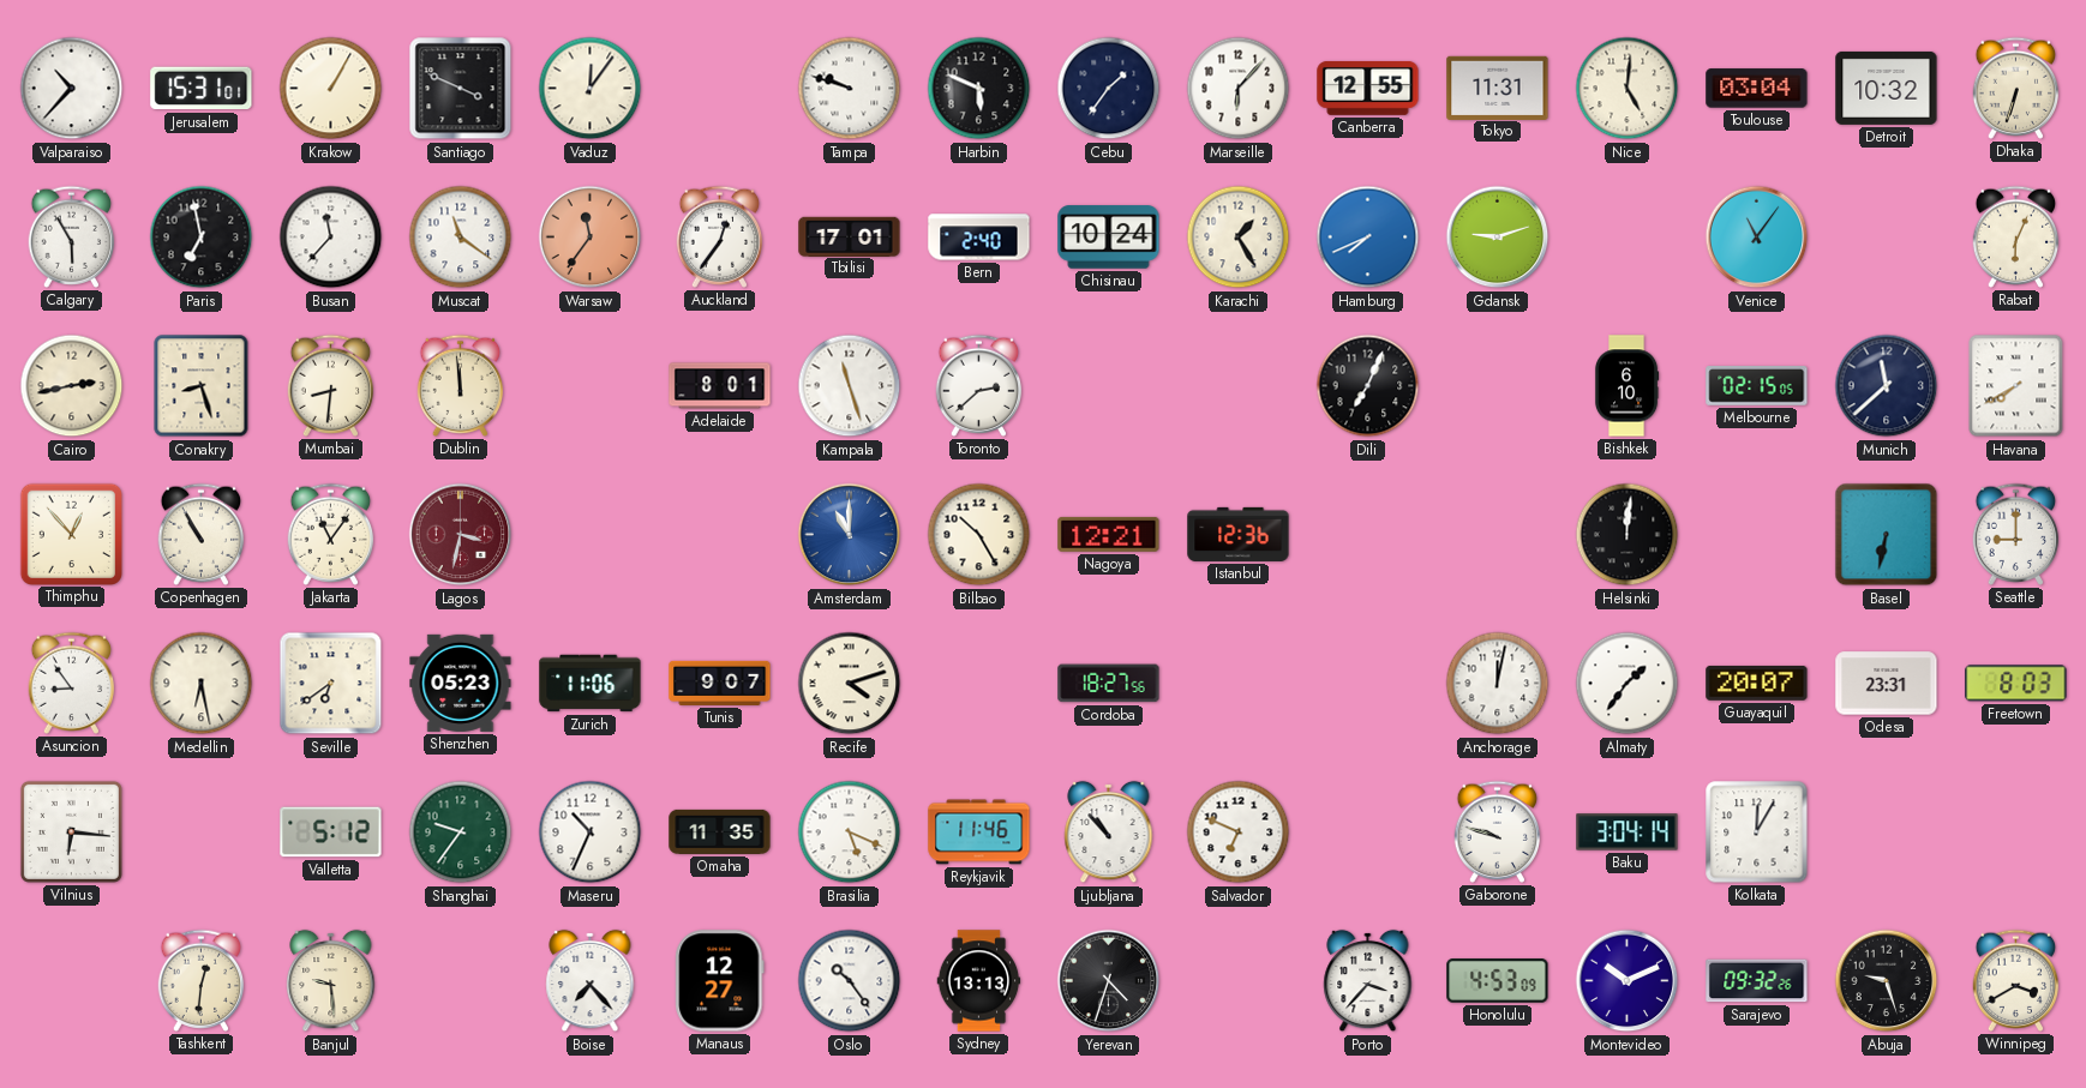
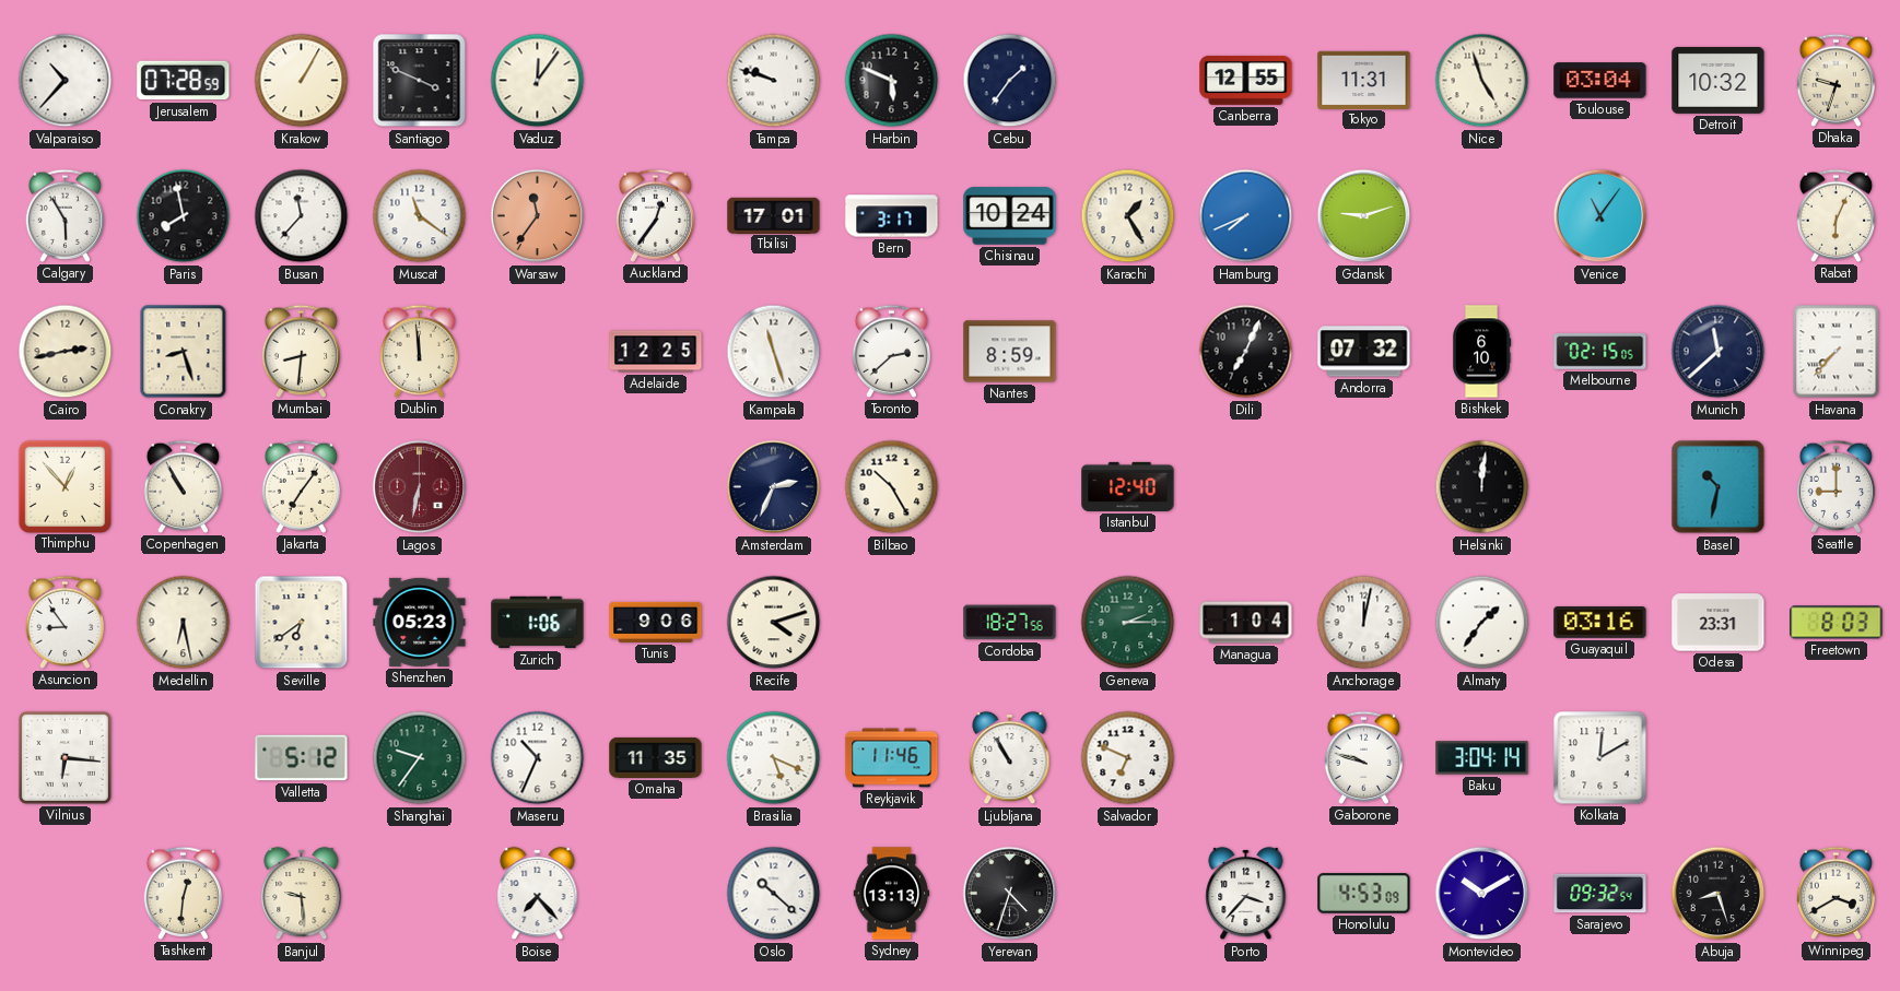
Jerusalem: 15:31 -> 07:28 (184, 81)
Marseille: 6:07 -> none (1239, 89)
Nice: 5:01 -> 4:57 (1482, 81)
Dhaka: 6:33 -> 9:33 (1837, 80)
Paris: 6:58 -> 7:58 (184, 216)
Bern: 2:40 -> 3:17 (892, 216)
Adelaide: 8:01 -> 12:25 (656, 352)
Nantes: none -> 8:59 (1010, 352)
Andorra: none -> 07:32 (1364, 352)
Havana: 7:40 -> 7:37 (1837, 352)
Jakarta: 11:06 -> 7:06 (302, 486)
Lagos: 3:32 -> 6:32 (420, 487)
Amsterdam: 11:00 -> 2:34 (774, 487)
Amsterdam dial: blue -> navy (774, 487)
Nagoya: 12:21 -> none (1109, 534)
Istanbul: 12:36 -> 12:40 (1128, 486)
Basel: 6:32 -> 10:32 (1719, 487)
Zurich: 11:06 -> 1:06 (538, 623)
Tunis: 9:07 -> 9:06 (656, 622)
Geneva: none -> 2:15 (1128, 623)
Managua: none -> 1:04 (1246, 623)
Guayaquil: 20:07 -> 03:16 (1600, 622)
Ljubljana: 10:53 -> 10:55 (1010, 758)
Kolkata: 12:05 -> 12:10 (1600, 758)
Manaus: 12:27 -> none (720, 981)
Oslo: 10:24 -> 10:22 (774, 894)
Montevideo: 10:11 -> 10:10 (1482, 894)
Sarajevo: 09:32:26 -> 09:32:54 (1600, 894)
Abuja: 9:27 -> 8:27 (1719, 894)
